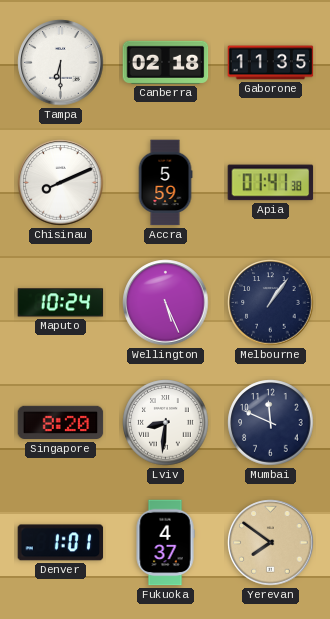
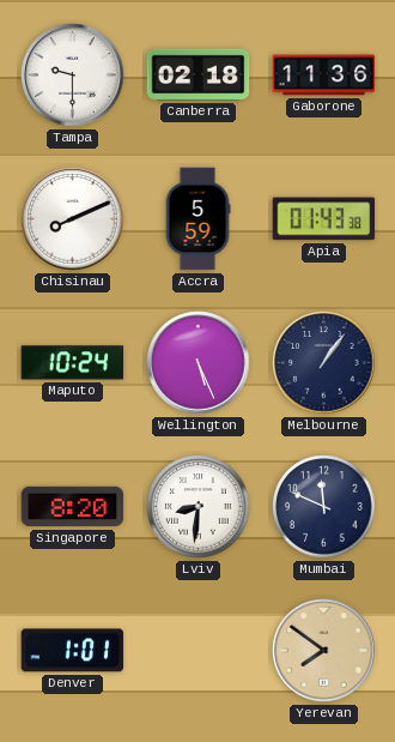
Tampa: 6:30 -> 9:30 (73, 76)
Gaborone: 11:35 -> 11:36 (324, 76)
Apia: 01:41 -> 01:43 (324, 219)
Fukuoka: 4:37 -> none (165, 543)
